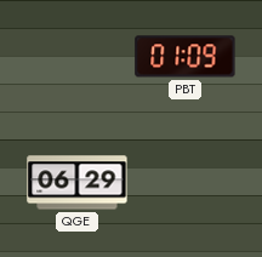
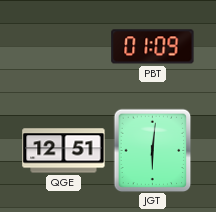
QGE: 06:29 -> 12:51 (64, 151)
JGT: none -> 6:01 (153, 150)
